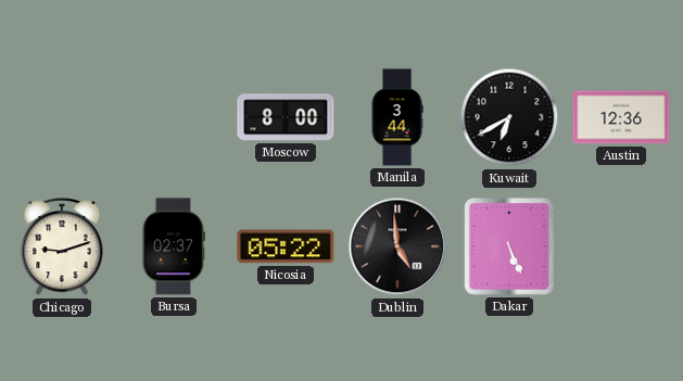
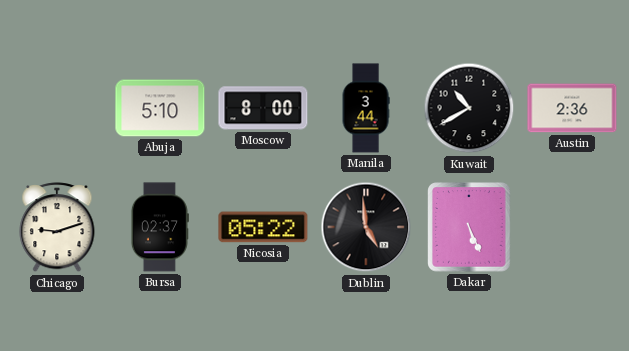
Abuja: none -> 5:10 (160, 108)
Kuwait: 6:40 -> 10:40 (469, 108)
Austin: 12:36 -> 2:36 (572, 108)
